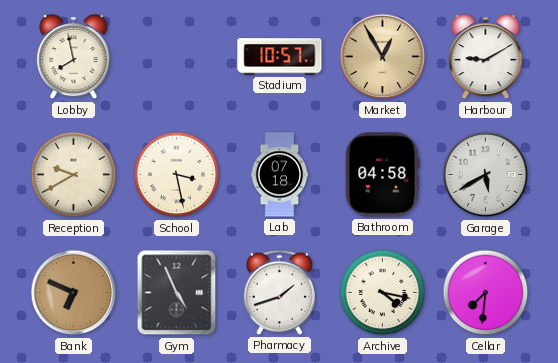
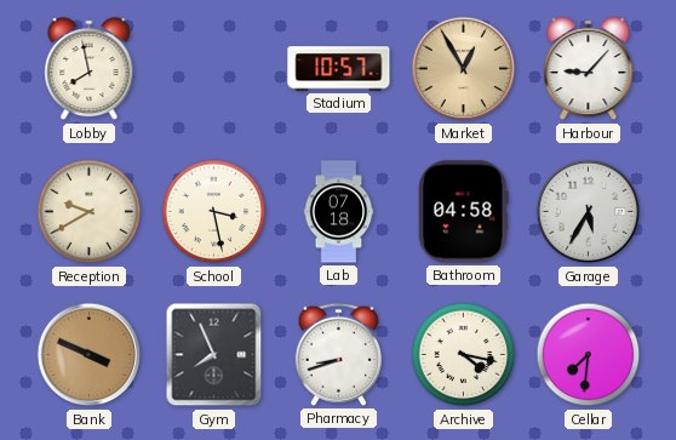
Harbour: 9:10 -> 9:07 (589, 69)
Garage: 5:40 -> 5:35 (589, 212)
Bank: 6:49 -> 3:49 (90, 355)
Gym: 4:56 -> 7:56 (214, 355)
Pharmacy: 1:42 -> 8:42 (338, 354)
